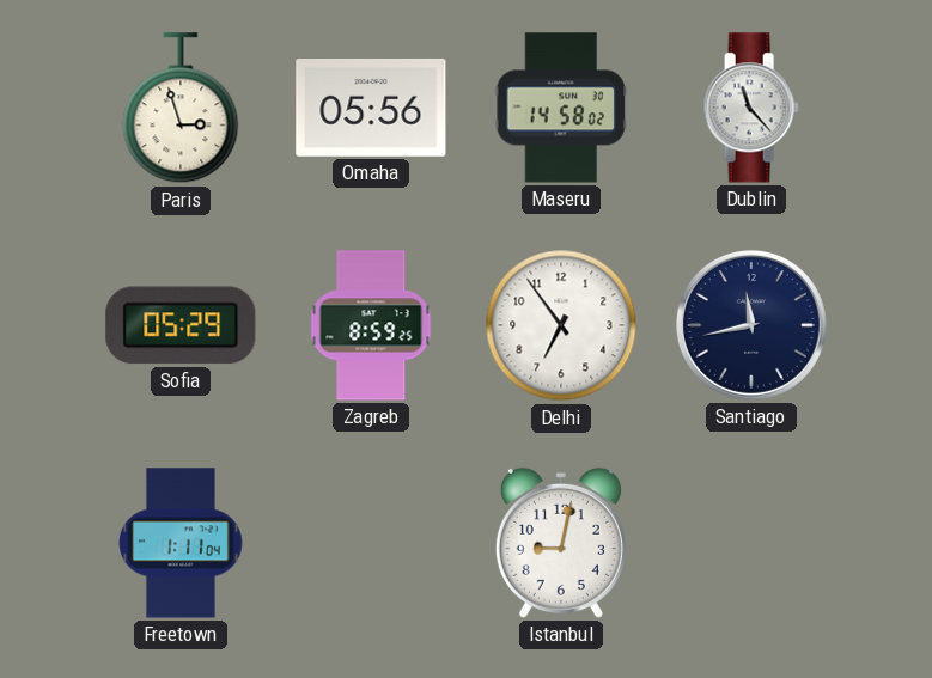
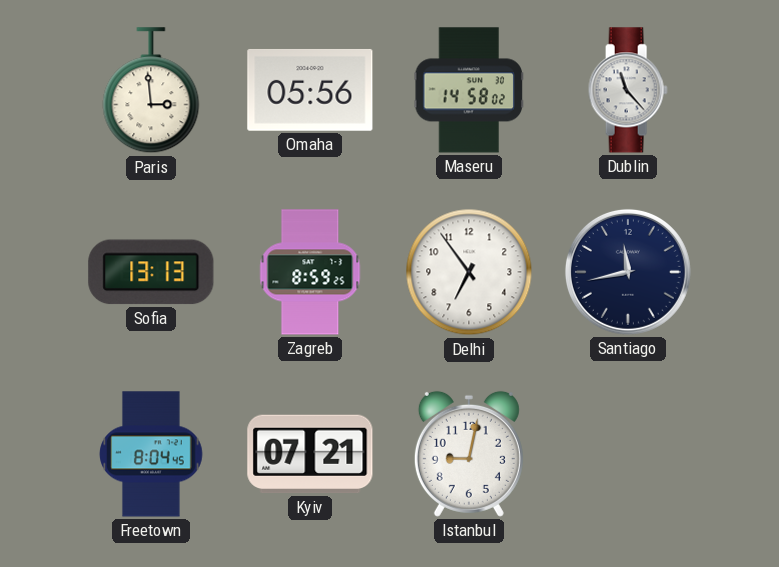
Paris: 2:57 -> 2:59 (151, 91)
Sofia: 05:29 -> 13:13 (151, 272)
Freetown: 1:11 -> 8:04 (151, 454)
Kyiv: none -> 07:21 (310, 454)
